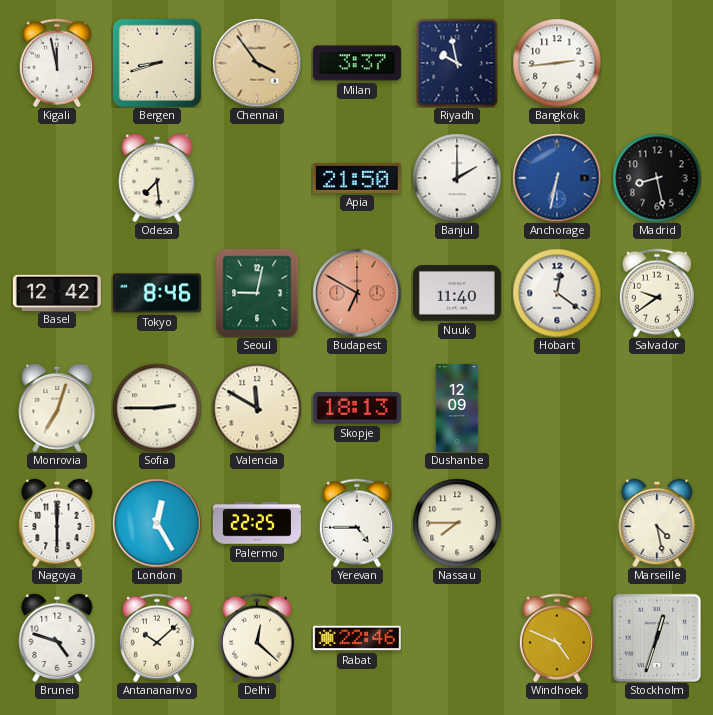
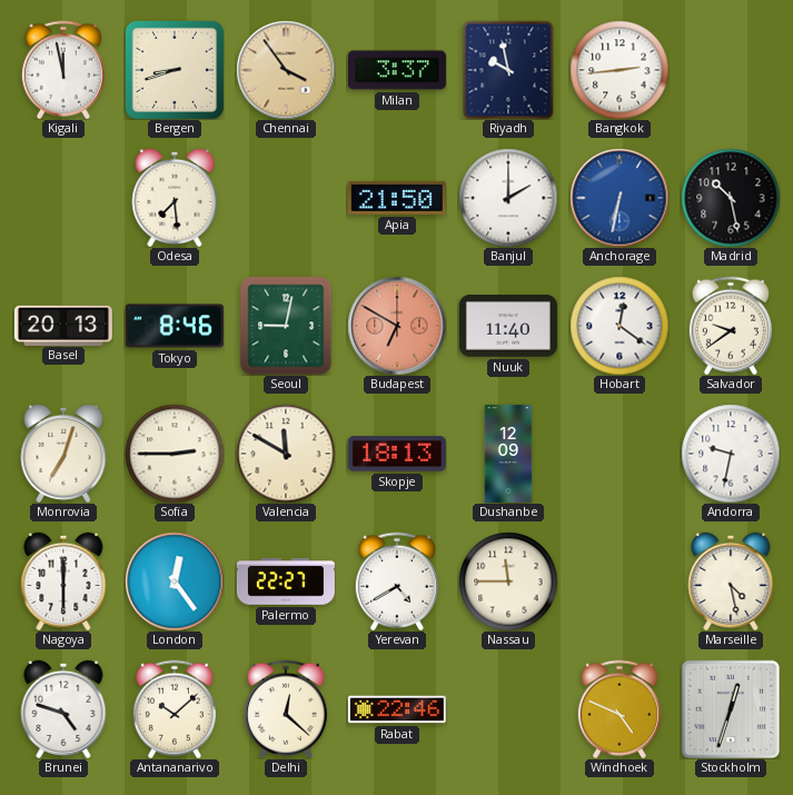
Madrid: 8:28 -> 10:28 (731, 198)
Basel: 12:42 -> 20:13 (63, 325)
Andorra: none -> 9:32 (731, 454)
London: 12:25 -> 12:24 (175, 582)
Palermo: 22:25 -> 22:27 (286, 582)
Yerevan: 4:45 -> 4:40 (397, 582)
Nassau: 7:45 -> 11:45 (508, 582)
